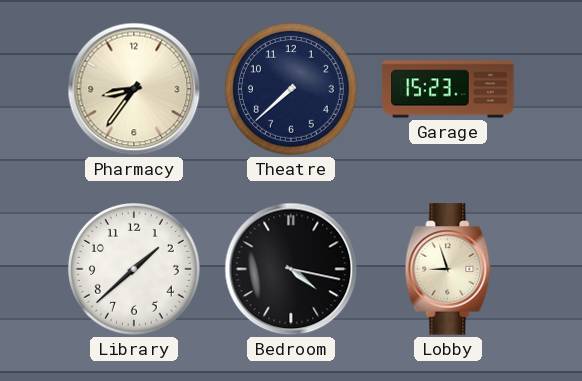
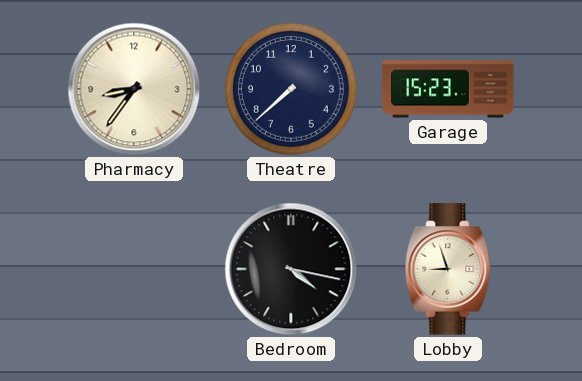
Library: 1:38 -> none (135, 270)
